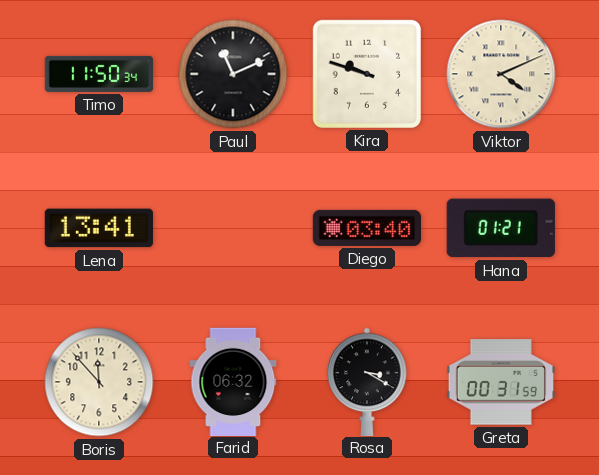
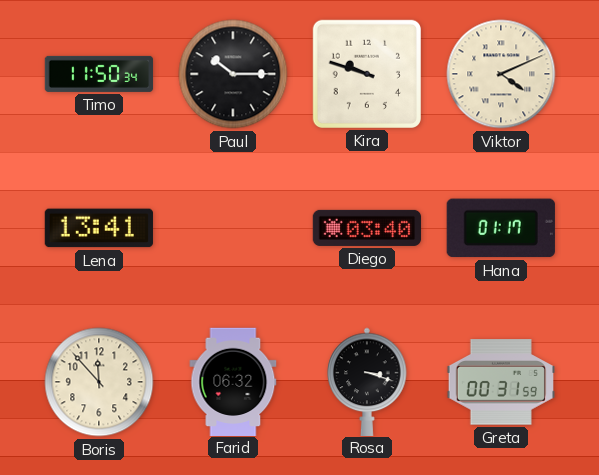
Paul: 11:11 -> 10:15 (233, 74)
Hana: 01:21 -> 01:17 (501, 228)
Rosa: 3:20 -> 3:18 (367, 381)
